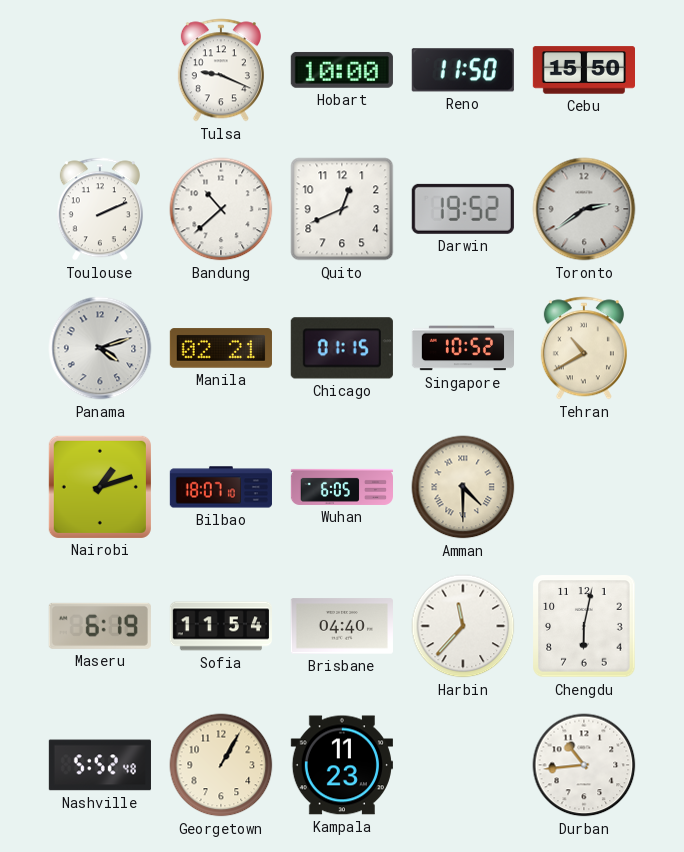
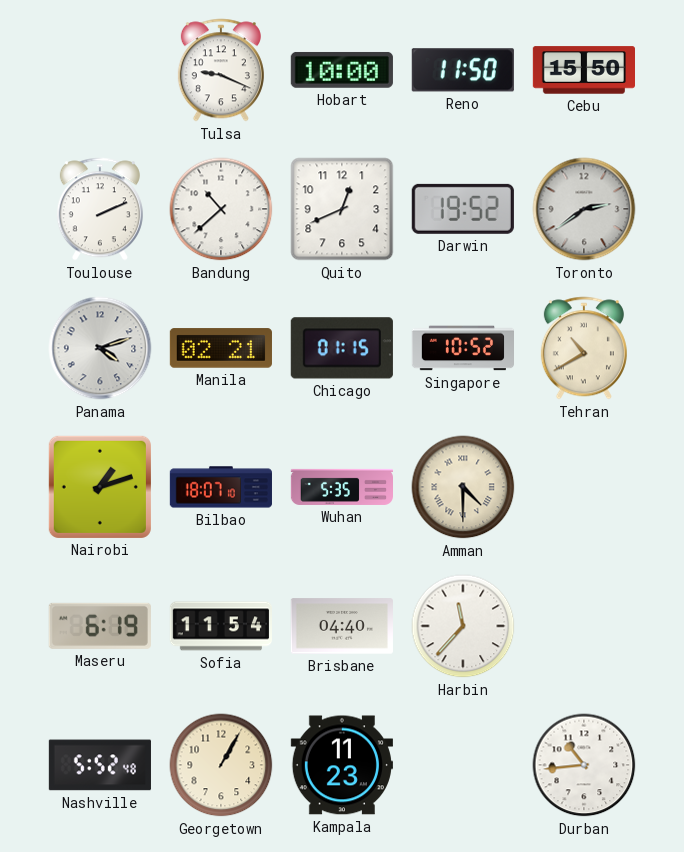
Wuhan: 6:05 -> 5:35 (341, 487)
Chengdu: 6:02 -> none (584, 626)
